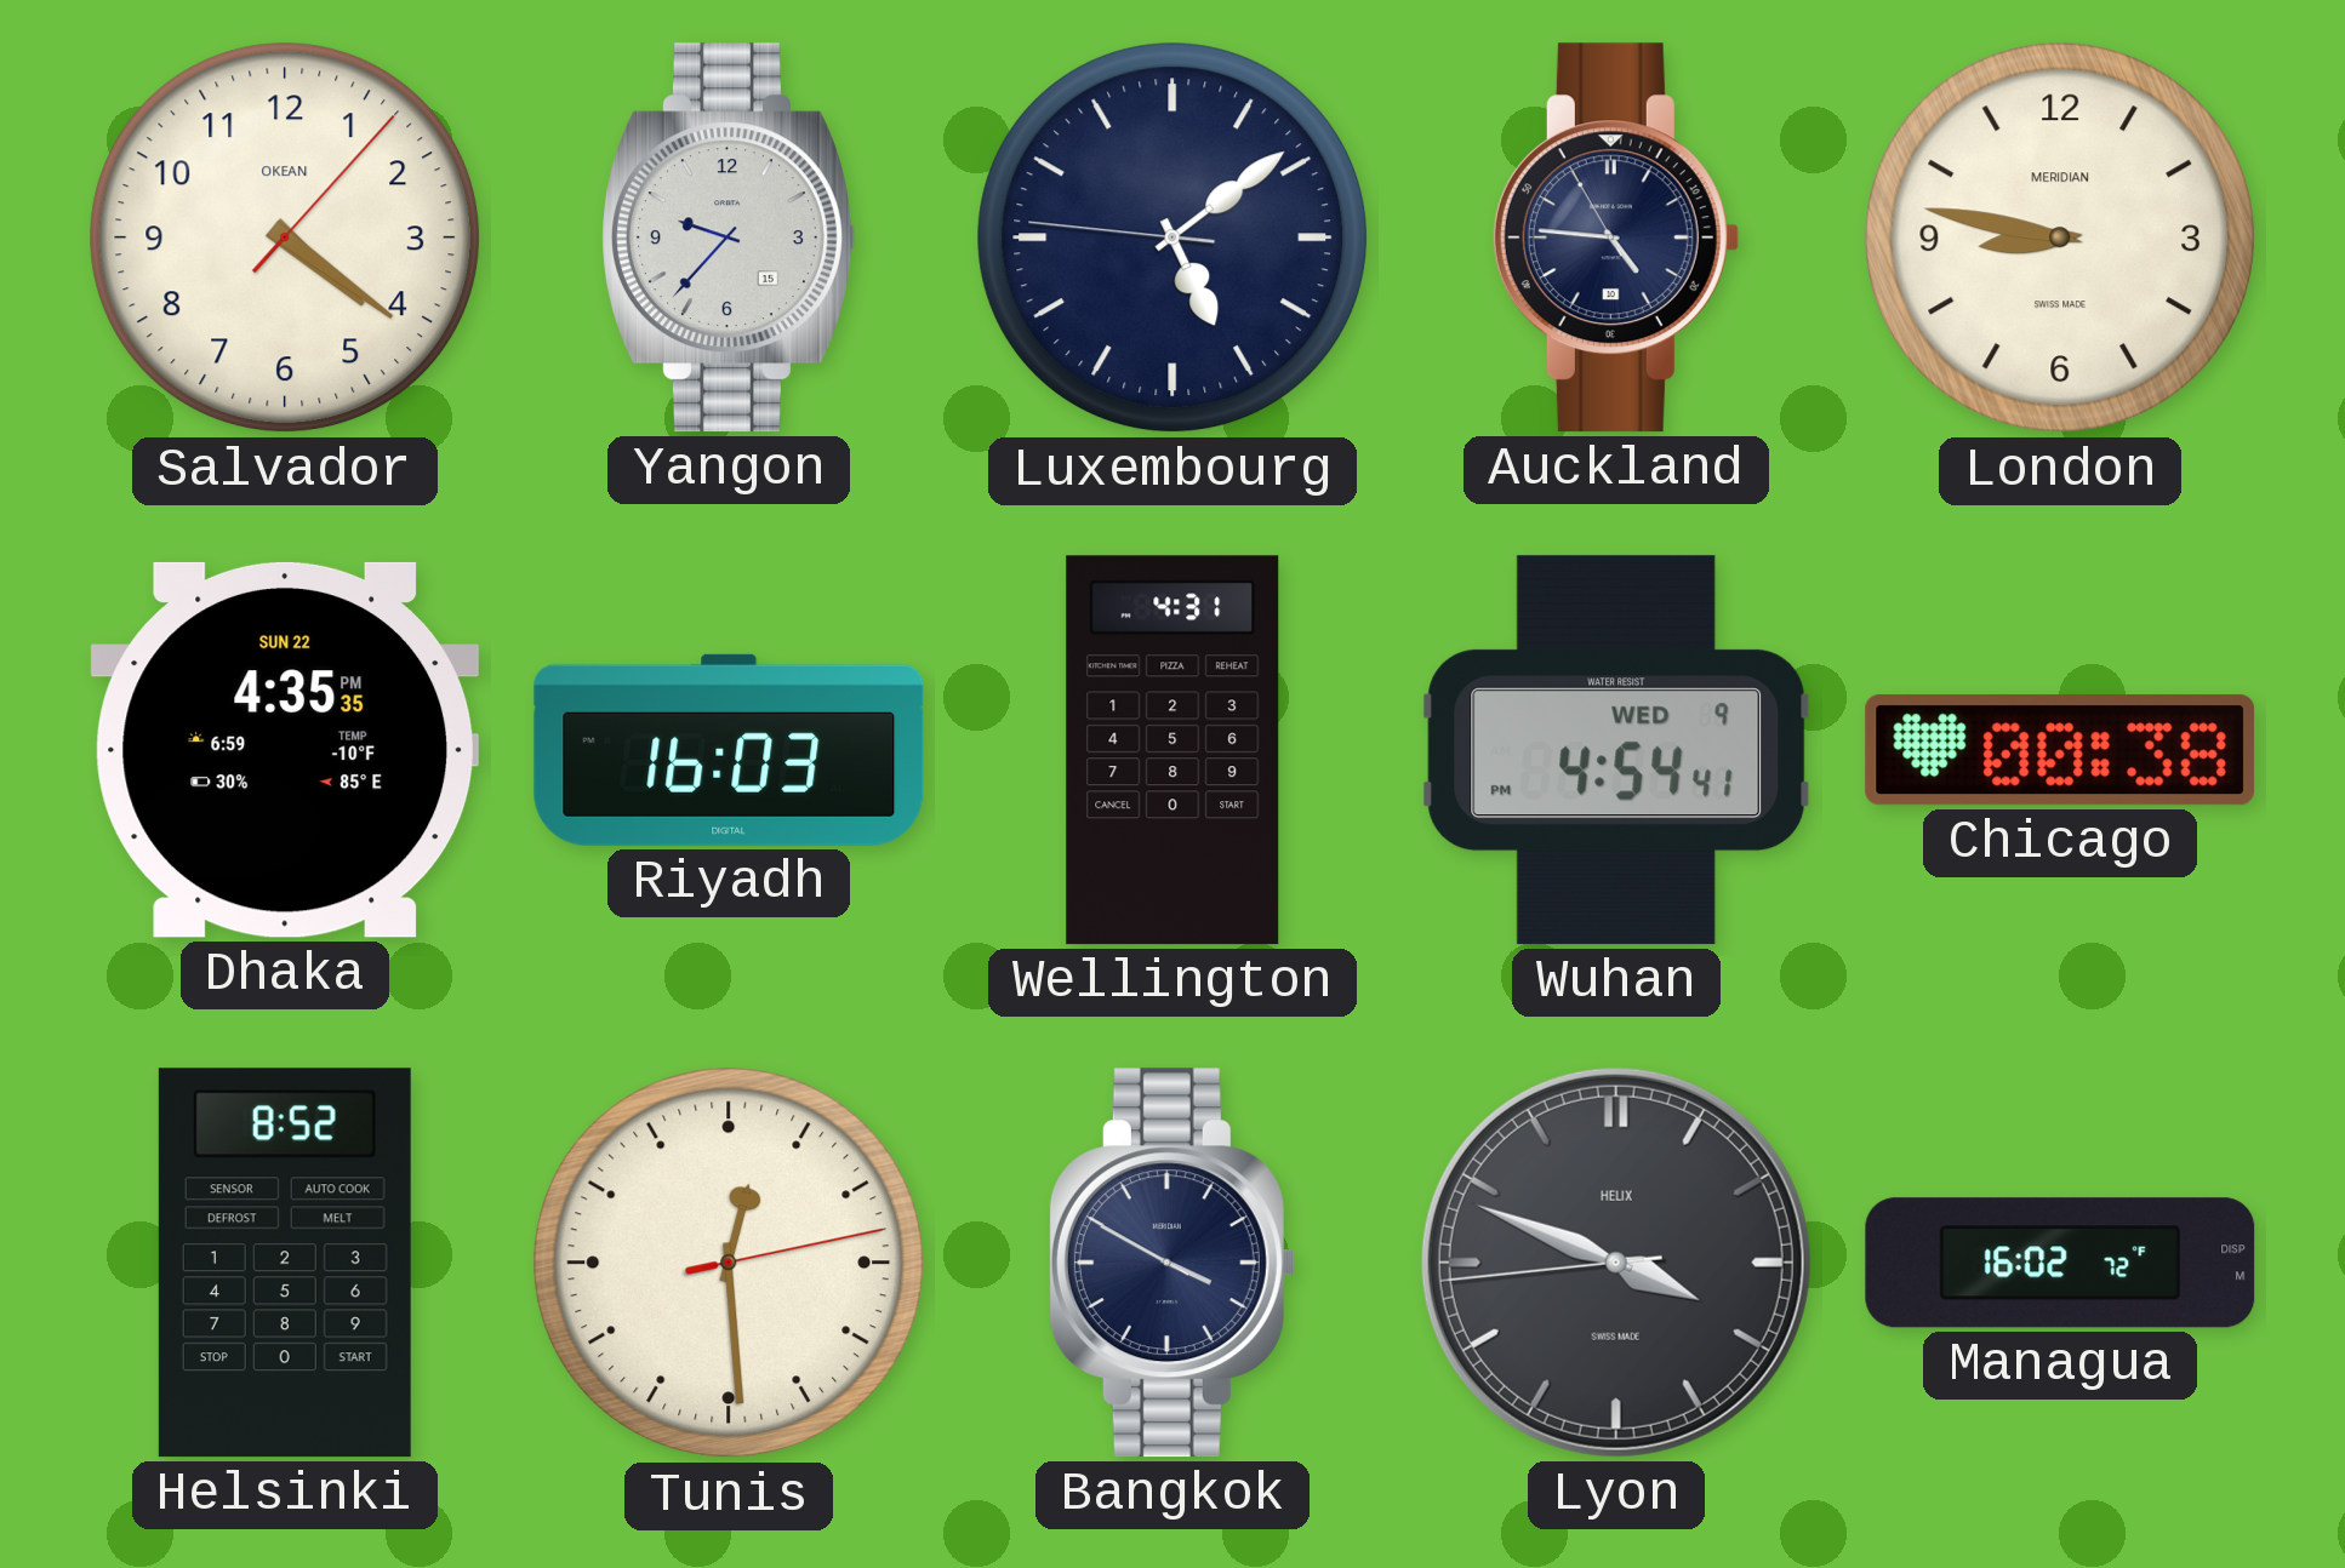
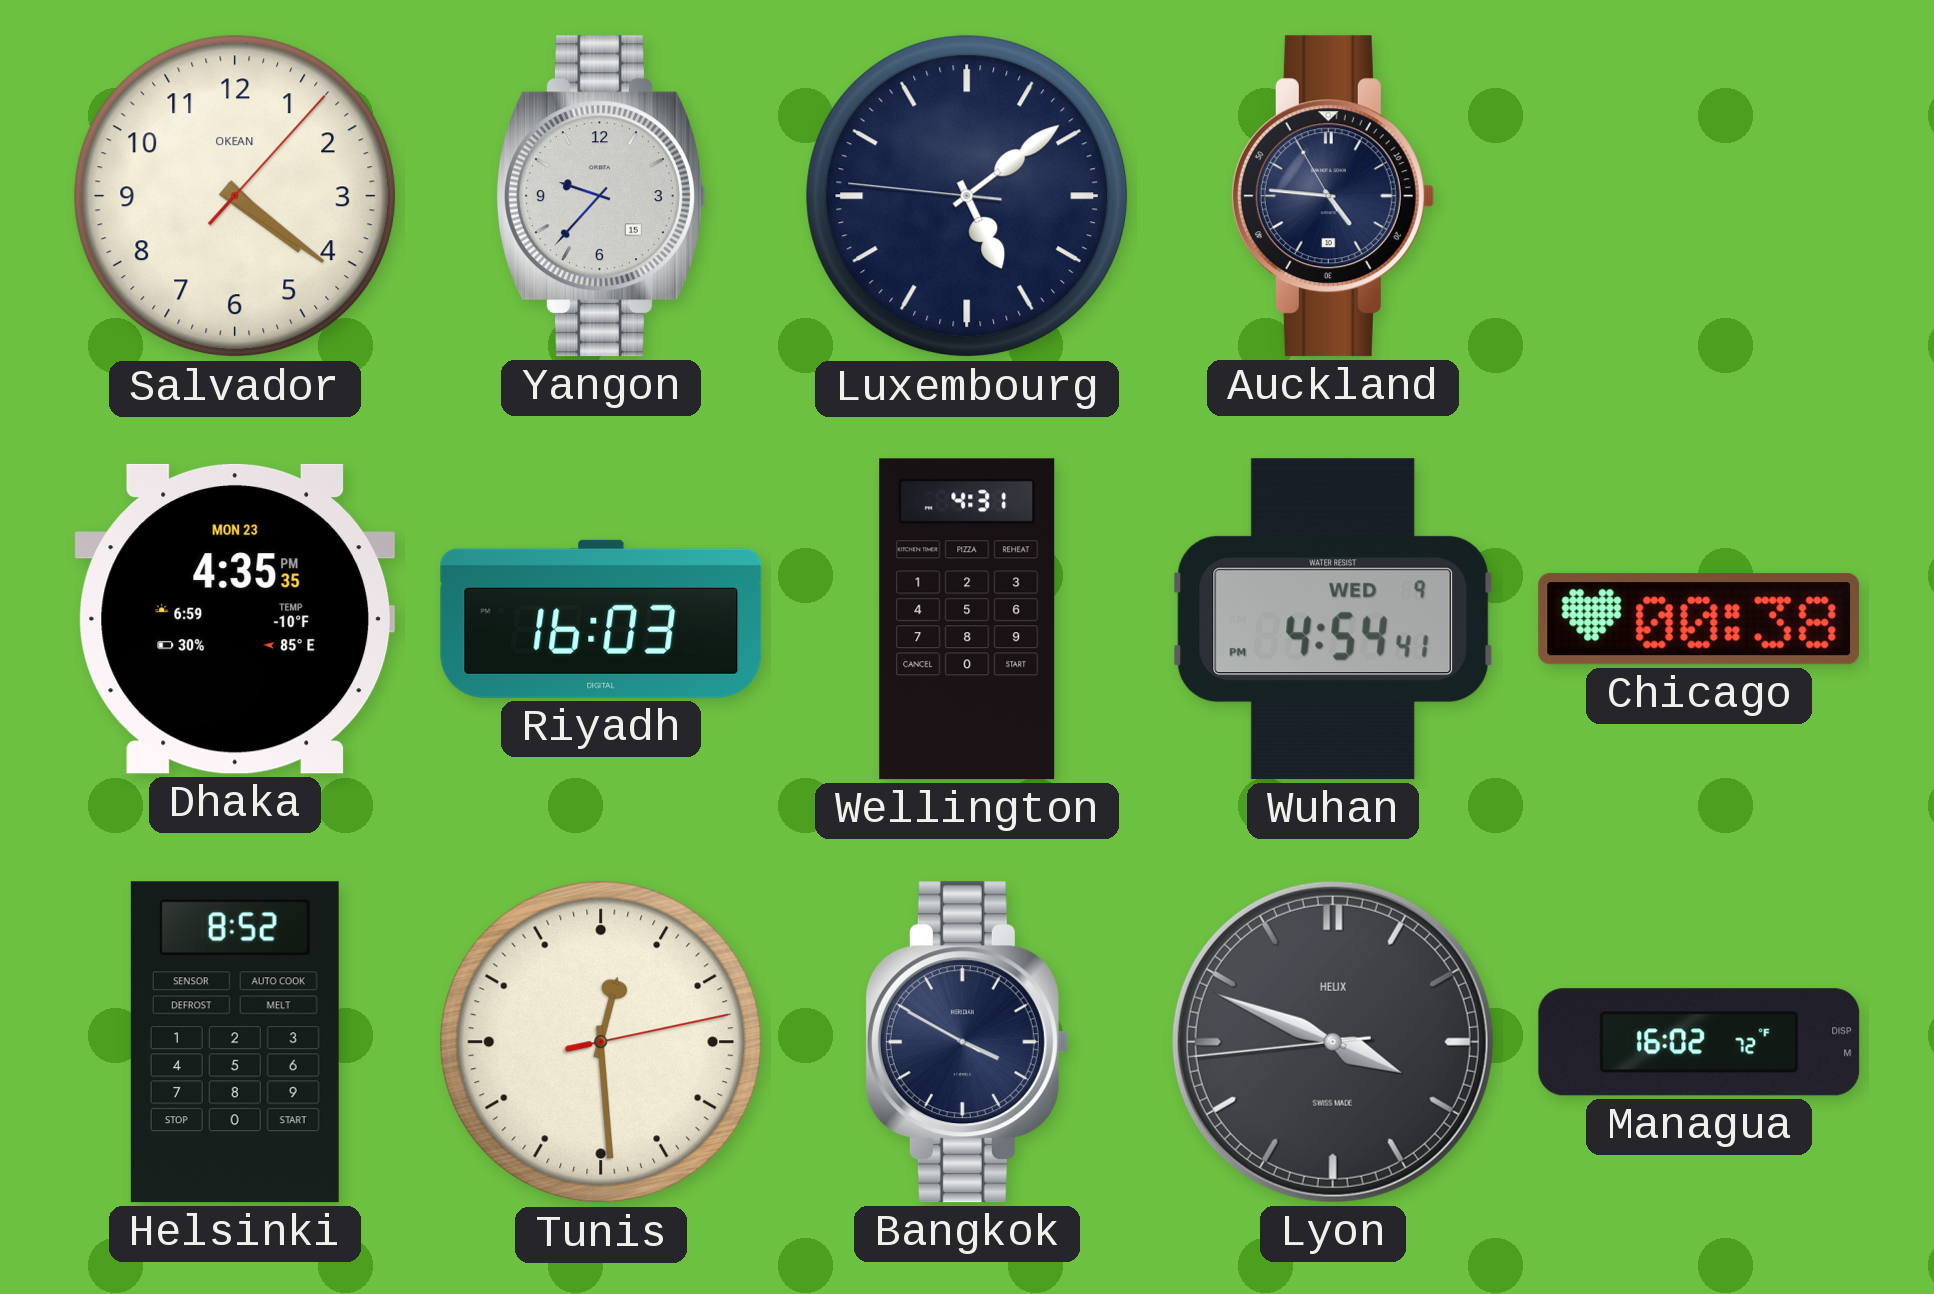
London: 8:47 -> none (2060, 238)
Dhaka date: SUN 22 -> MON 23 (235, 619)
